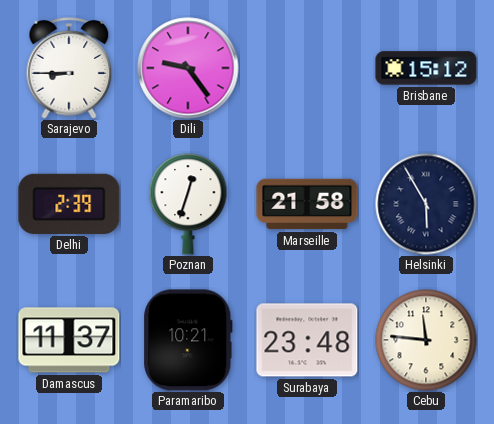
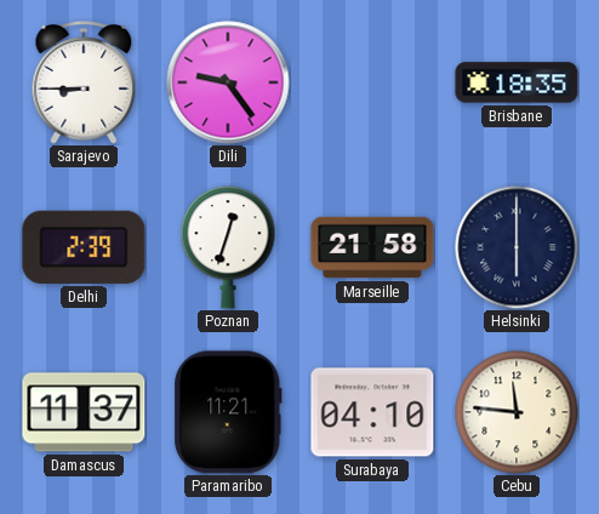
Brisbane: 15:12 -> 18:35 (517, 82)
Helsinki: 5:55 -> 6:00 (517, 247)
Paramaribo: 10:21 -> 11:21 (228, 412)
Surabaya: 23:48 -> 04:10 (372, 412)
